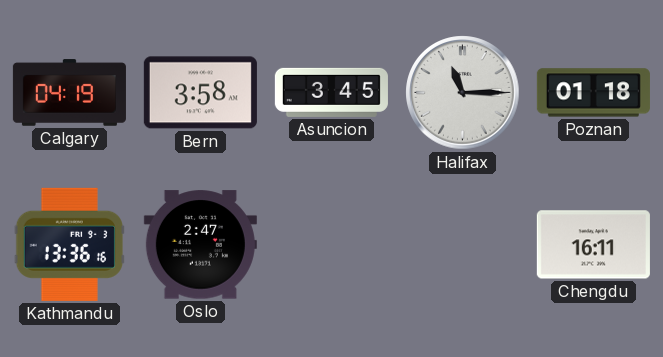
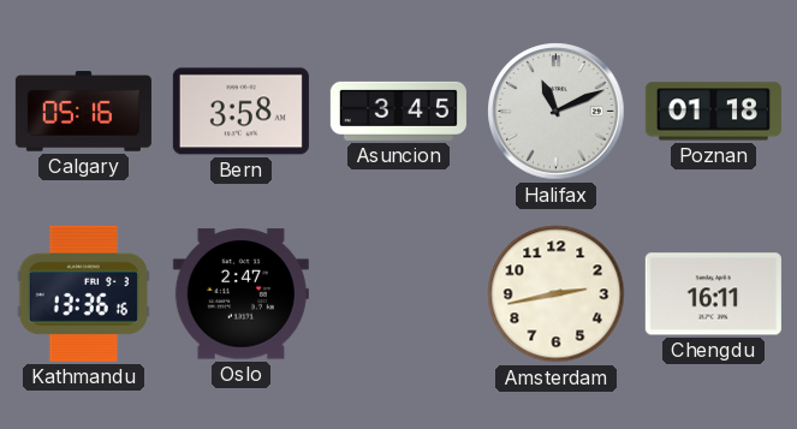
Calgary: 04:19 -> 05:16 (83, 112)
Halifax: 11:15 -> 11:11 (557, 112)
Amsterdam: none -> 2:43 (557, 294)
